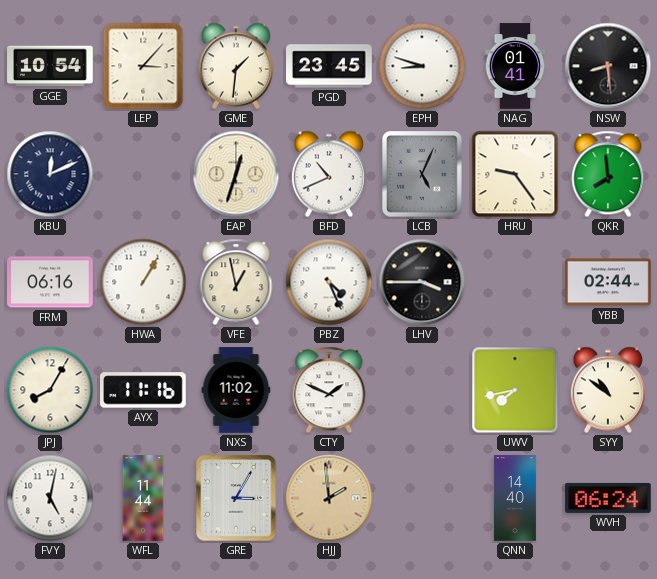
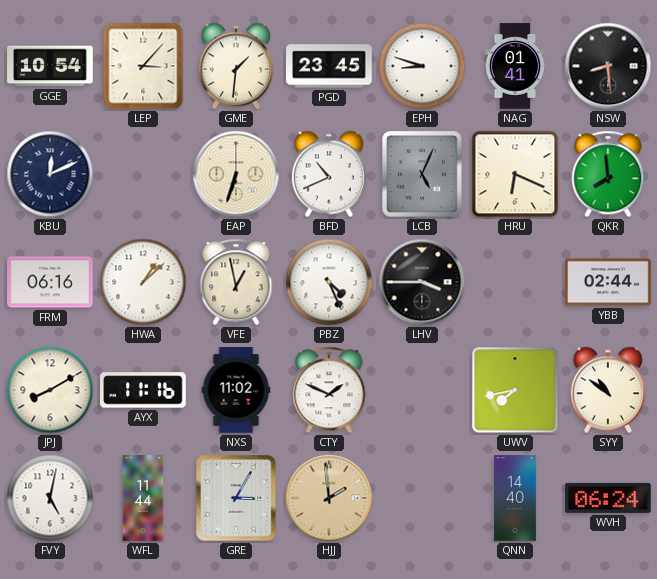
EAP: 12:33 -> 6:33 (236, 174)
HRU: 9:24 -> 6:19 (515, 174)
HWA: 1:05 -> 1:08 (143, 282)
JPJ: 8:05 -> 8:10 (50, 390)
